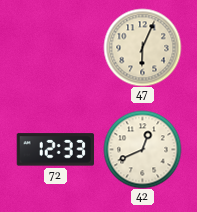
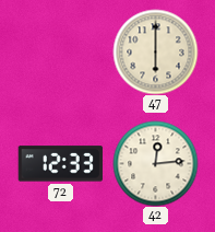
47: 6:04 -> 6:00 (155, 51)
42: 12:41 -> 12:14 (155, 163)
